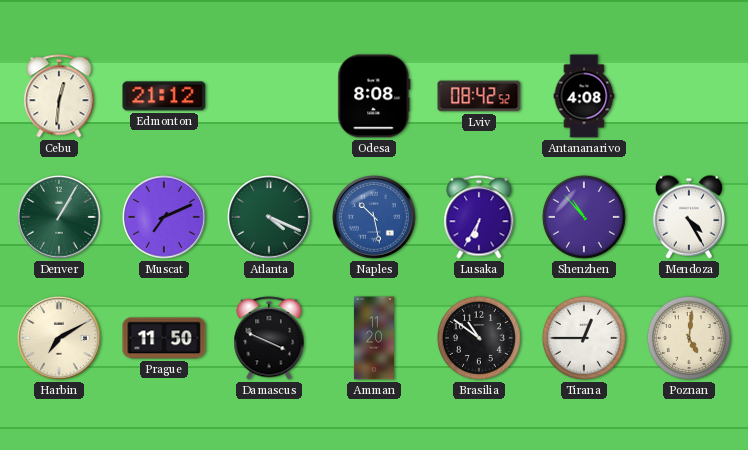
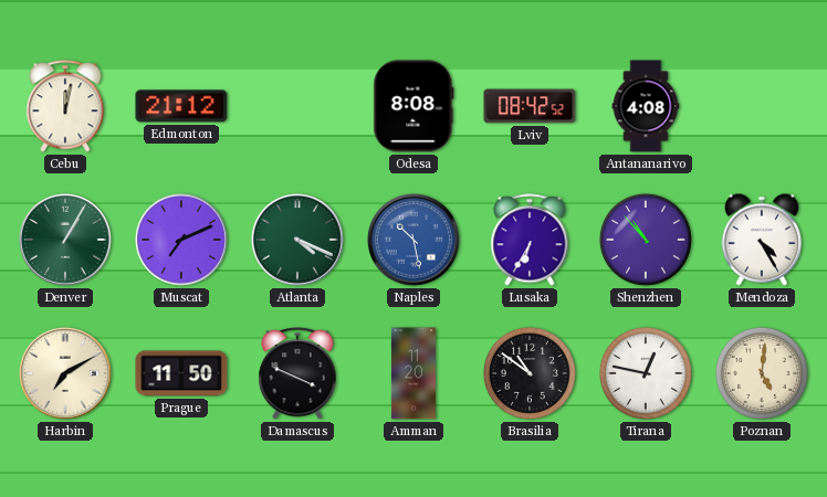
Cebu: 12:31 -> 12:02 (65, 106)
Tirana: 12:45 -> 12:47 (646, 373)
